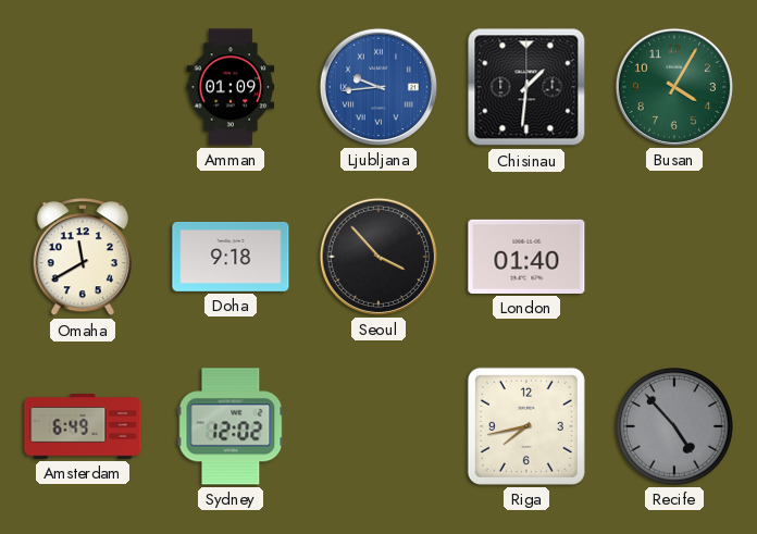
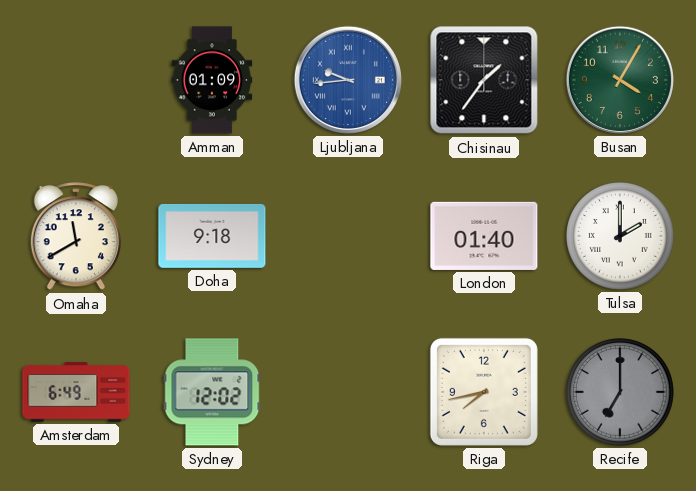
Chisinau: 1:31 -> 1:36 (484, 80)
Seoul: 3:53 -> none (378, 257)
Tulsa: none -> 2:00 (621, 237)
Recife: 4:53 -> 7:00 (621, 393)
